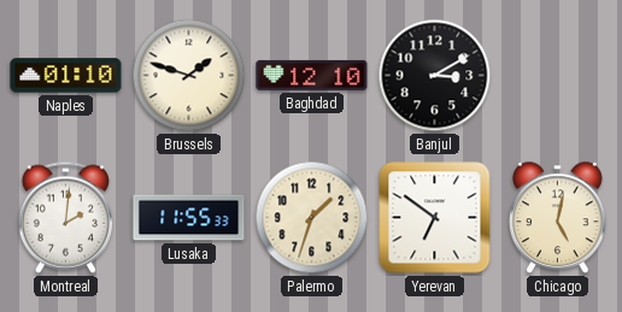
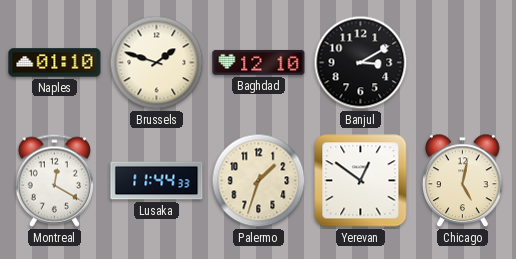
Montreal: 2:01 -> 12:20 (54, 180)
Lusaka: 11:55 -> 11:44 (157, 181)
Yerevan: 6:51 -> 12:51 (361, 181)
